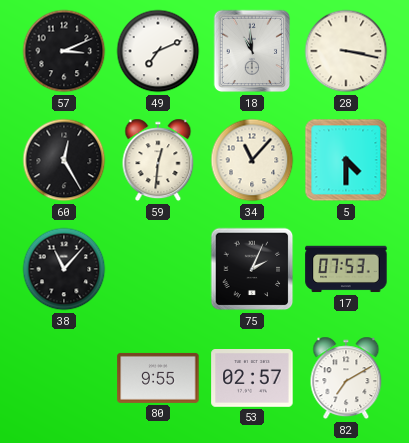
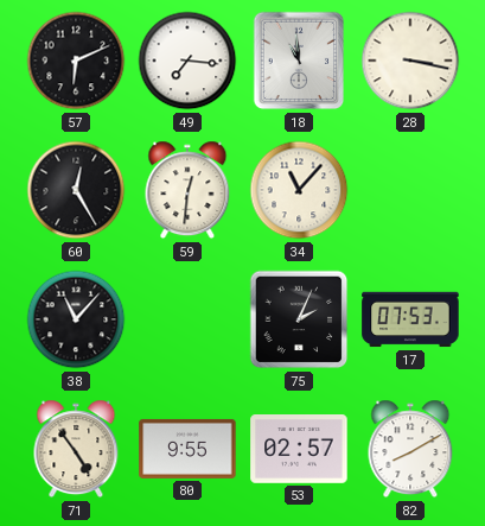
57: 3:11 -> 6:11 (76, 61)
49: 7:11 -> 7:16 (187, 61)
5: 4:30 -> none (346, 160)
71: none -> 4:54 (76, 449)
82: 7:10 -> 8:10 (410, 449)
